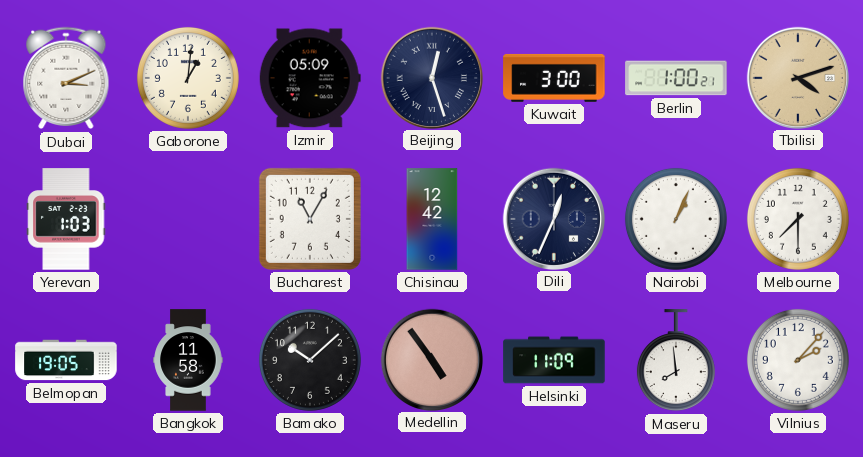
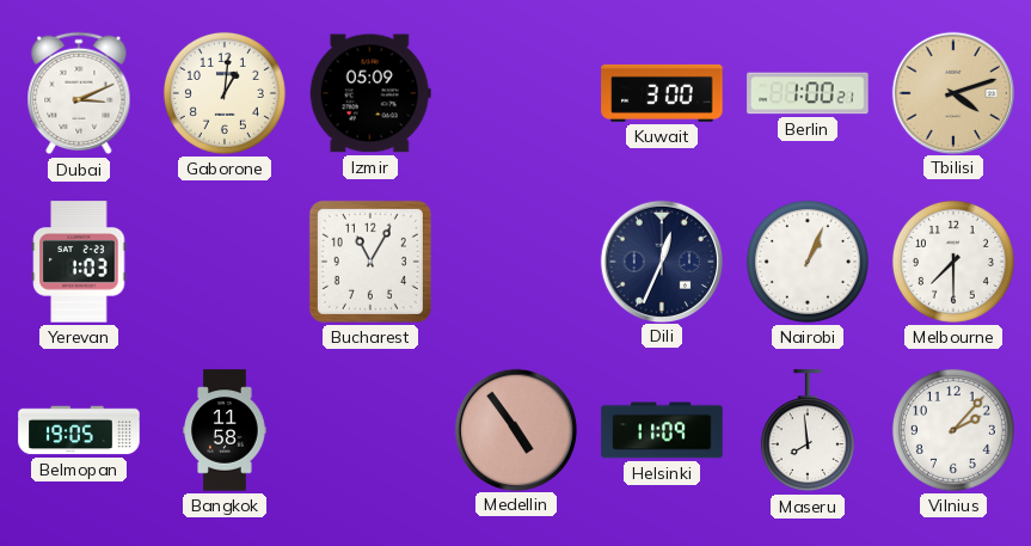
Beijing: 12:27 -> none (431, 77)
Chisinau: 12:42 -> none (432, 219)
Bamako: 10:08 -> none (310, 360)
